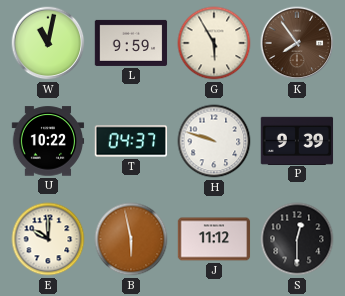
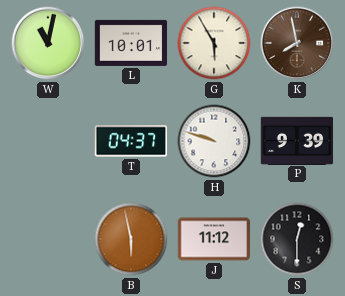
L: 9:59 -> 10:01 (131, 43)
K: 7:54 -> 7:58 (297, 43)
U: 10:22 -> none (48, 141)
E: 10:00 -> none (48, 239)
